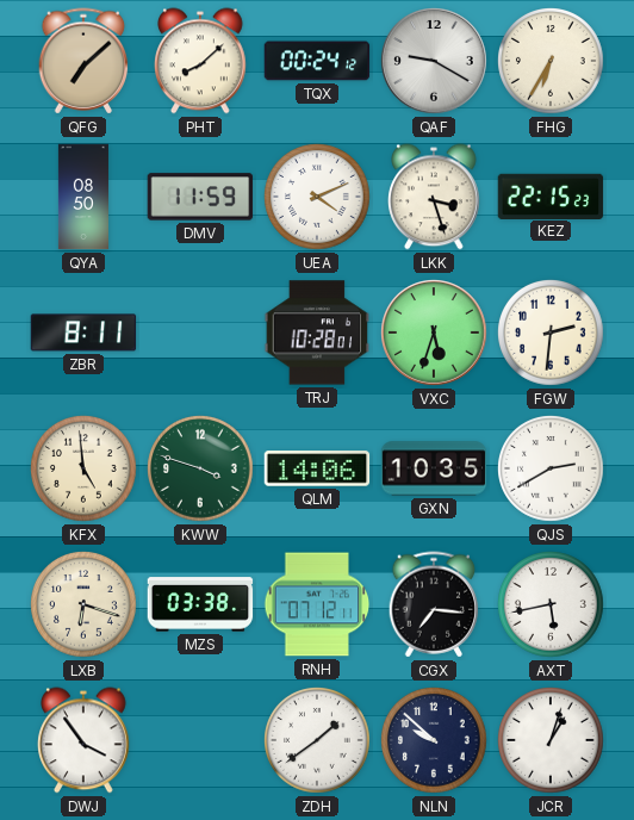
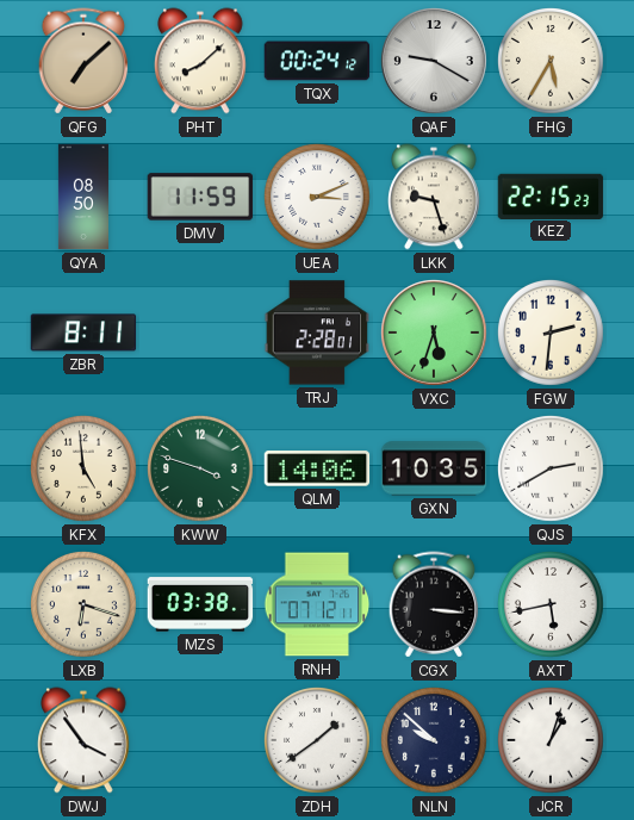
FHG: 6:35 -> 5:35 (552, 62)
UEA: 4:11 -> 3:11 (318, 198)
LKK: 3:27 -> 9:27 (435, 197)
TRJ: 10:28 -> 2:28 (317, 333)
CGX: 7:16 -> 3:16 (434, 604)
